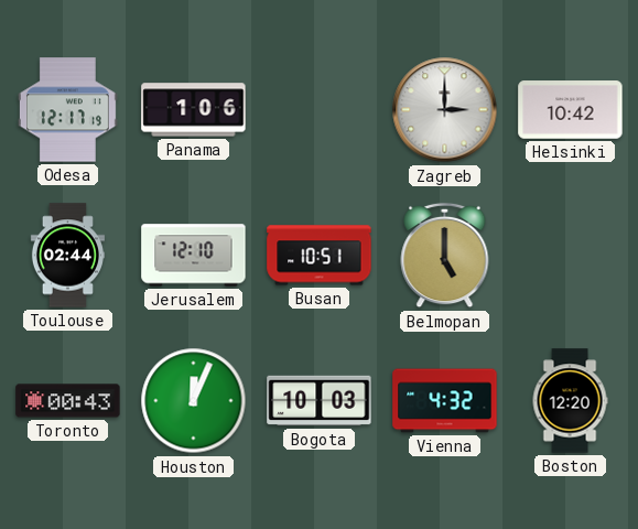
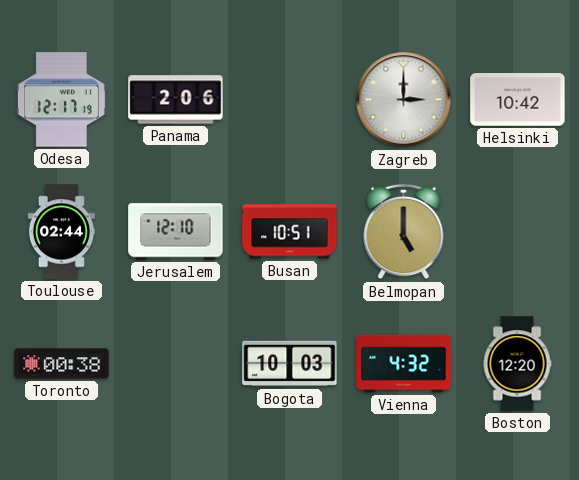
Panama: 1:06 -> 2:06 (176, 100)
Toronto: 00:43 -> 00:38 (62, 364)
Houston: 12:04 -> none (194, 401)
